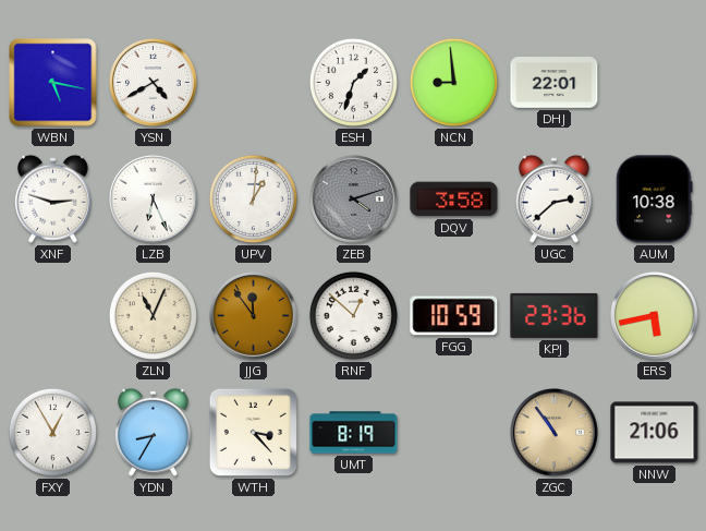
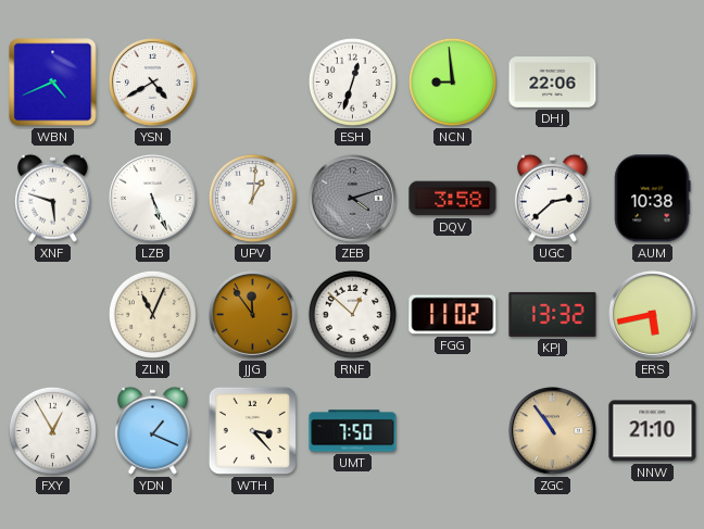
WBN: 5:17 -> 4:41 (53, 83)
ESH: 1:33 -> 12:33 (352, 81)
DHJ: 22:01 -> 22:06 (553, 83)
XNF: 2:48 -> 5:48 (52, 198)
LZB: 6:26 -> 5:26 (153, 199)
FGG: 10:59 -> 11:02 (453, 315)
KPJ: 23:36 -> 13:32 (553, 314)
YDN: 8:35 -> 1:19 (152, 430)
UMT: 8:19 -> 7:50 (353, 431)
NNW: 21:06 -> 21:10 (653, 431)
